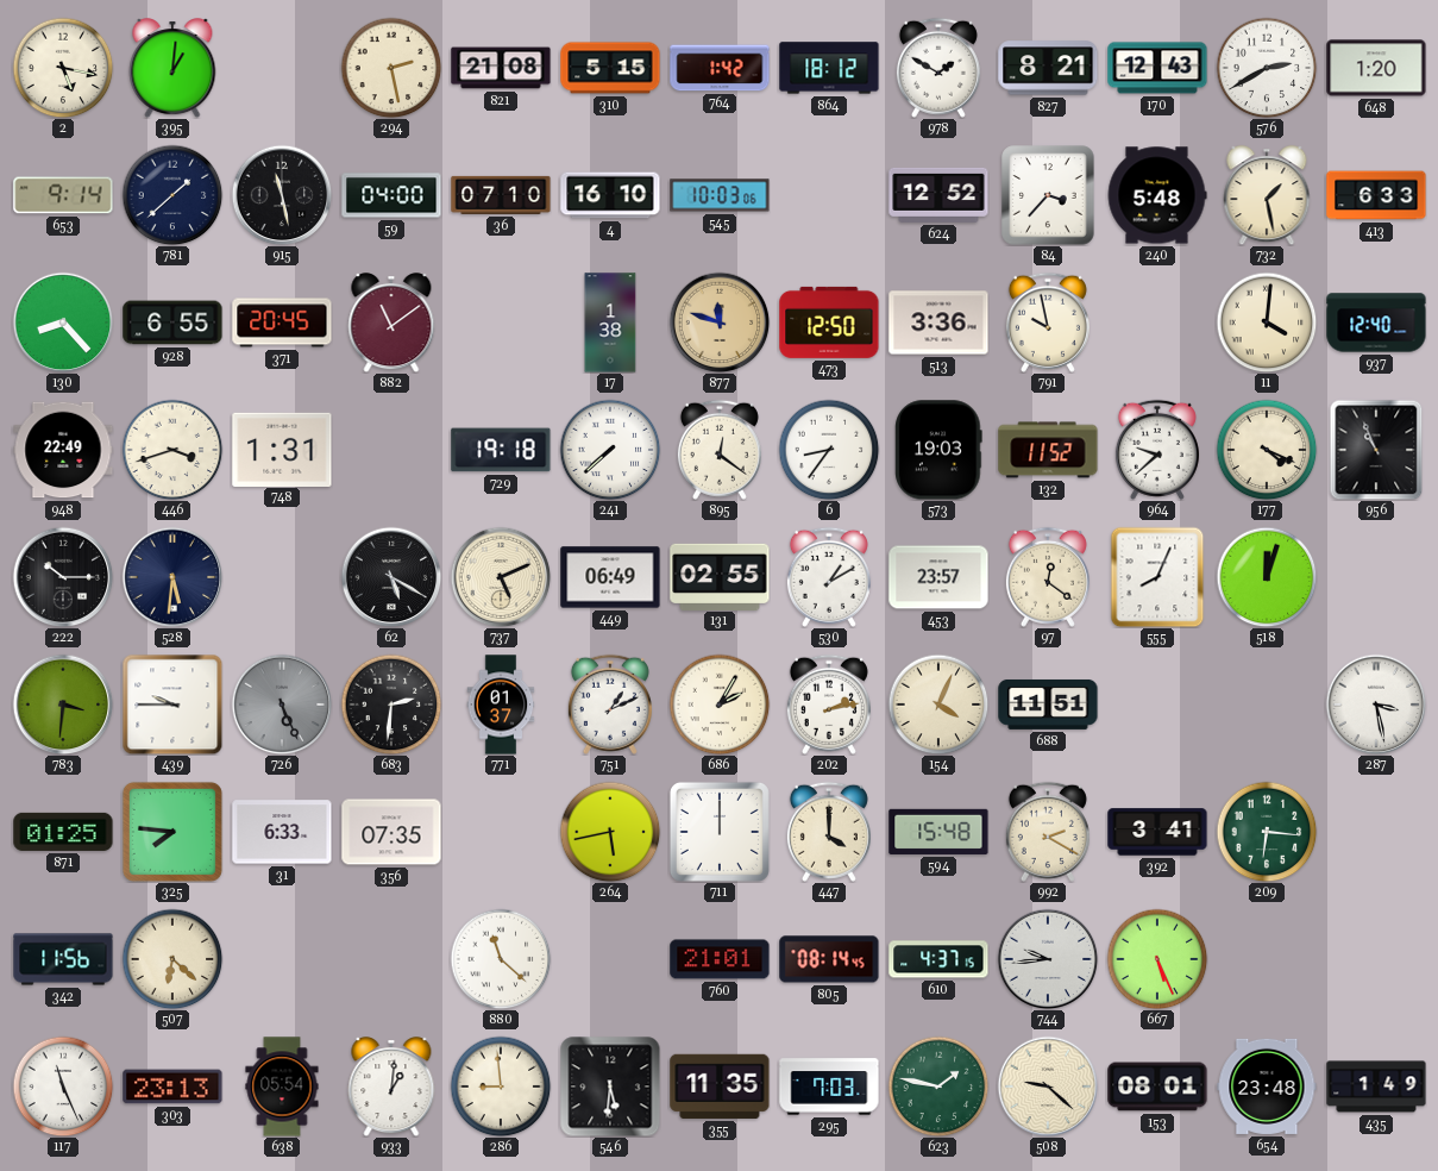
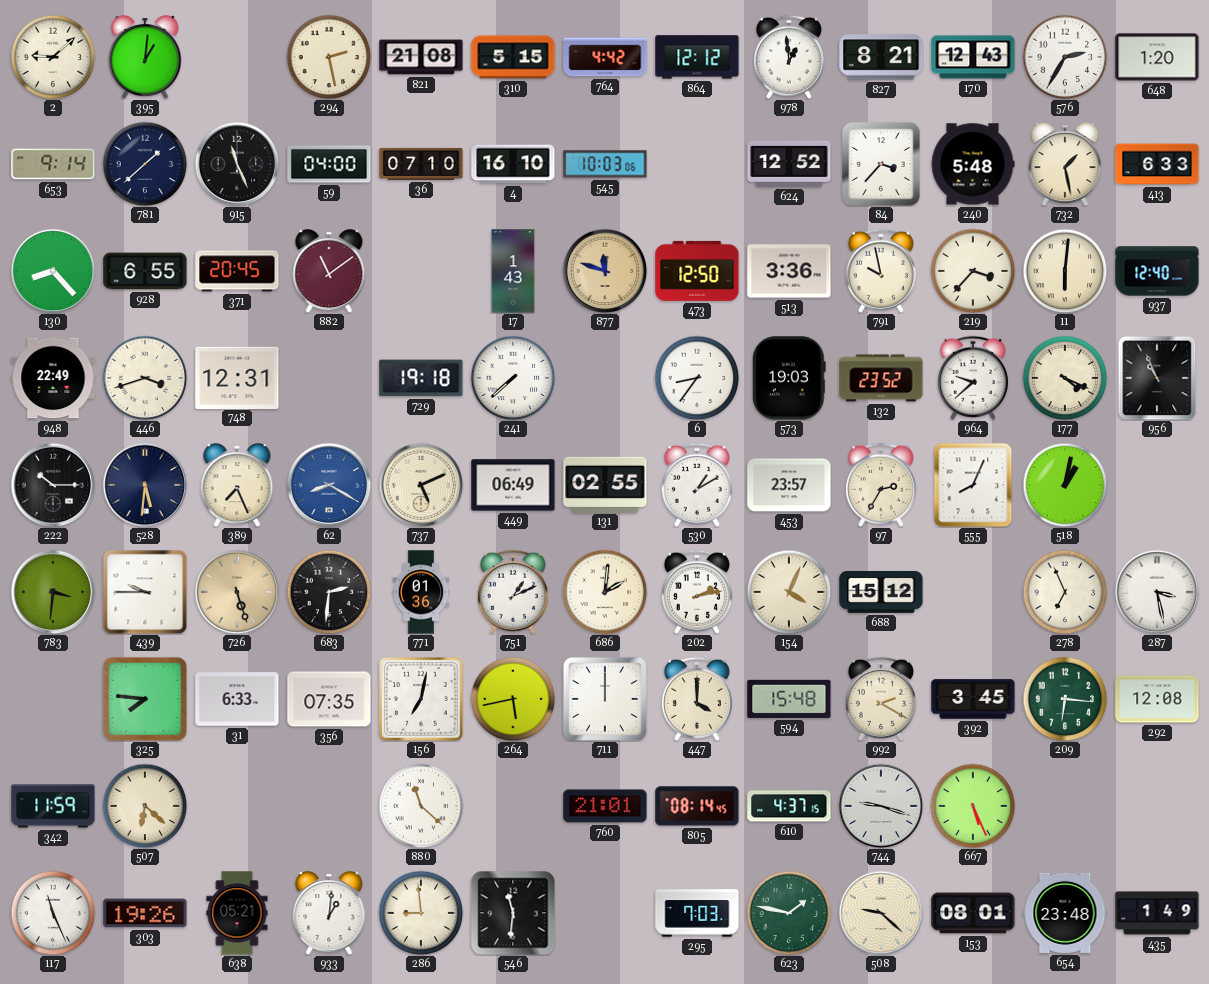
2: 5:17 -> 9:08 (53, 57)
764: 1:42 -> 4:42 (605, 57)
864: 18:12 -> 12:12 (697, 57)
978: 1:50 -> 12:59 (789, 57)
576: 2:40 -> 2:35 (1065, 57)
915: 11:28 -> 11:26 (237, 164)
17: 1:38 -> 1:43 (513, 271)
219: none -> 3:37 (973, 271)
11: 4:01 -> 6:01 (1065, 271)
748: 1:31 -> 12:31 (237, 377)
895: 12:21 -> none (720, 450)
132: 11:52 -> 23:52 (881, 378)
389: none -> 7:26 (237, 485)
62: 5:20 -> 8:20 (329, 485)
62 dial: black -> blue (329, 485)
97: 12:21 -> 2:35 (881, 485)
518: 12:03 -> 1:02 (1065, 485)
726: 5:26 -> 5:27 (237, 592)
726 dial: grey -> champagne (237, 592)
771: 01:37 -> 01:36 (421, 592)
686: 2:05 -> 2:01 (605, 592)
688: 11:51 -> 15:12 (881, 592)
278: none -> 6:56 (1065, 592)
871: 01:25 -> none (63, 832)
156: none -> 7:02 (421, 699)
392: 3:41 -> 3:45 (973, 699)
292: none -> 12:08 (1157, 699)
342: 11:56 -> 11:59 (53, 806)
744: 9:44 -> 9:18 (881, 806)
303: 23:13 -> 19:26 (145, 913)
638: 05:54 -> 05:21 (237, 913)
546: 5:31 -> 11:31 (513, 913)
355: 11:35 -> none (720, 1087)
